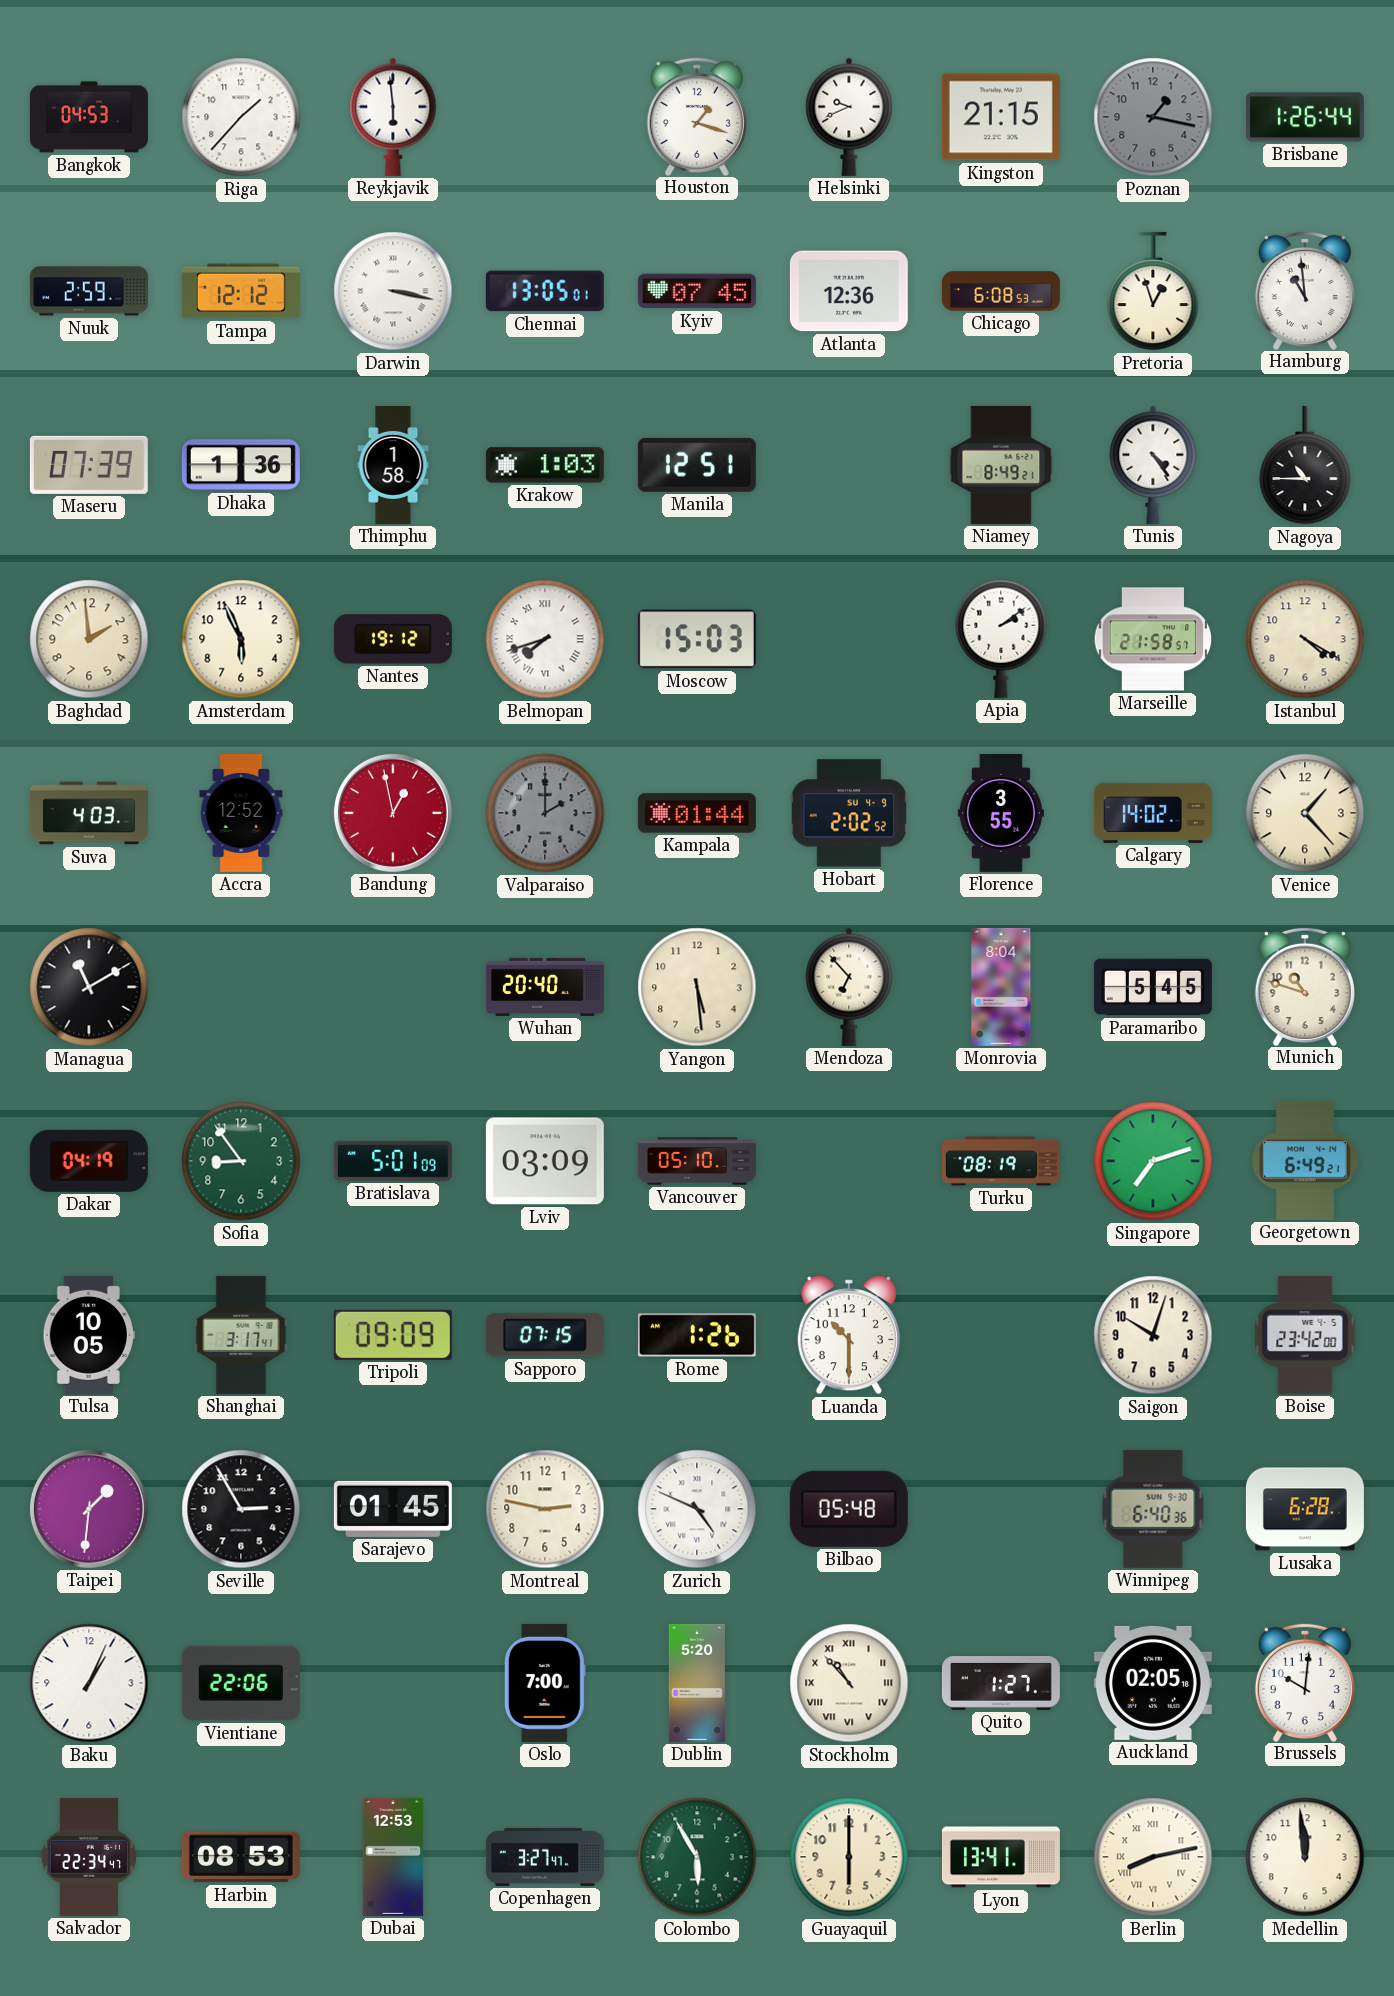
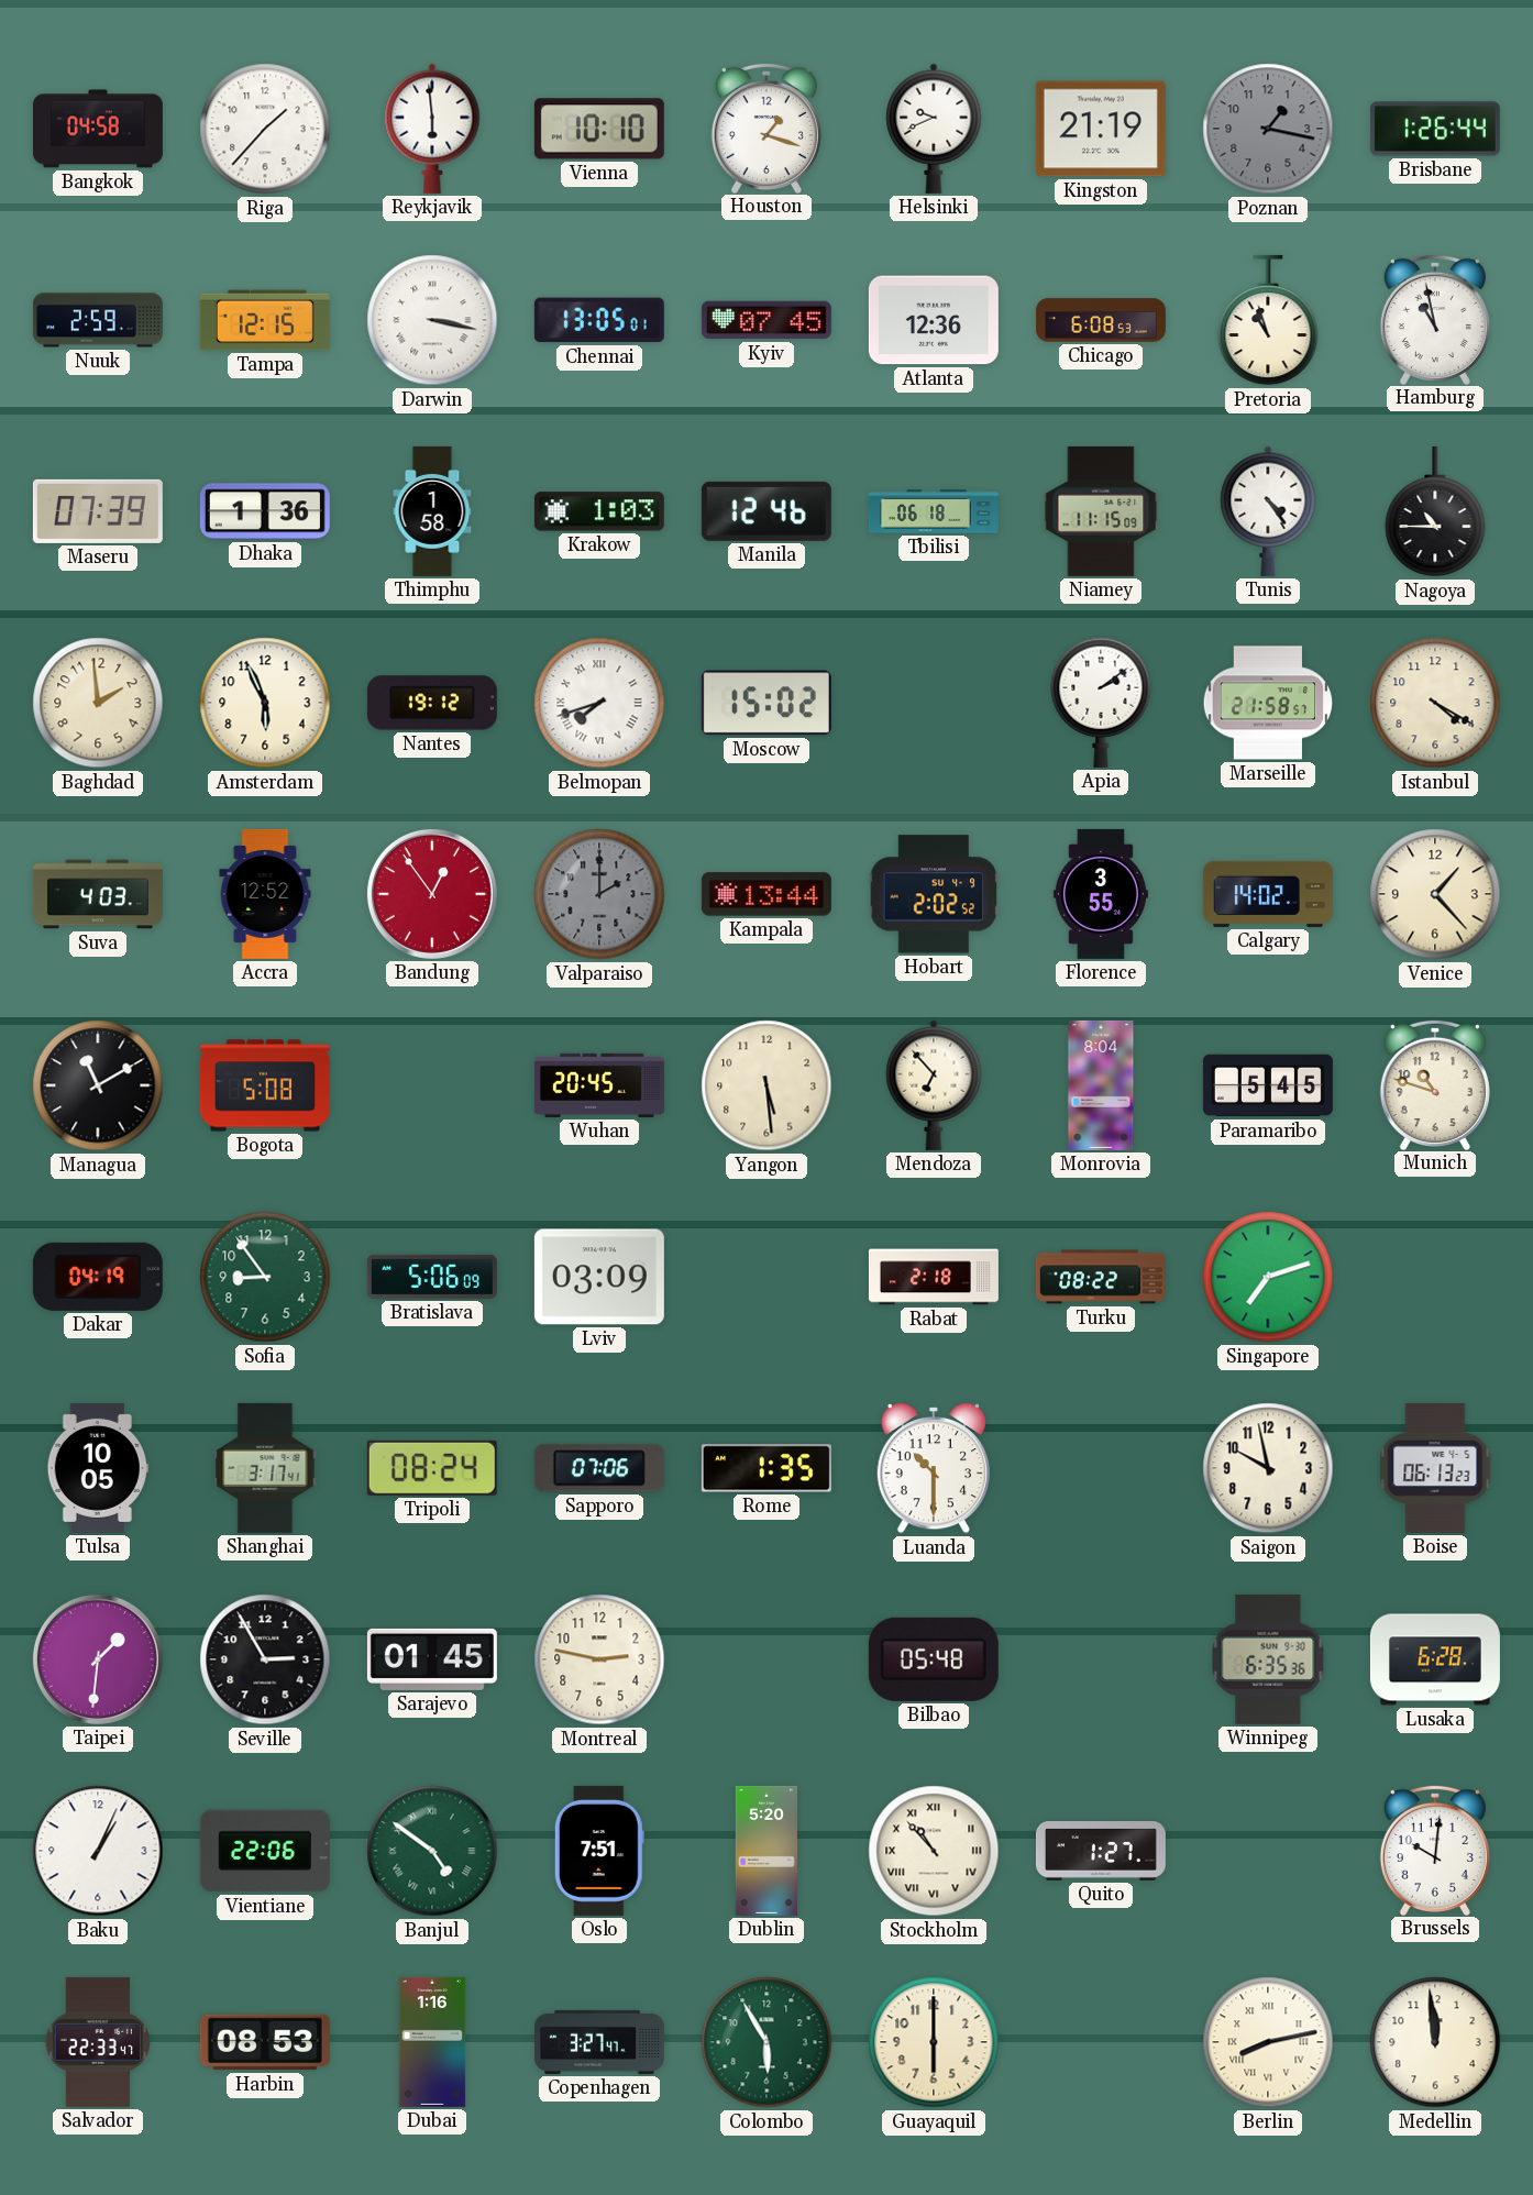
Bangkok: 04:53 -> 04:58 (98, 129)
Vienna: none -> 10:10 (599, 129)
Kingston: 21:15 -> 21:19 (1101, 129)
Tampa: 12:12 -> 12:15 (265, 320)
Pretoria: 12:57 -> 10:57 (1268, 320)
Hamburg: 10:59 -> 10:58 (1435, 319)
Manila: 12:51 -> 12:46 (766, 511)
Tbilisi: none -> 06:18 (934, 511)
Niamey: 8:49 -> 11:15 (1101, 511)
Moscow: 15:03 -> 15:02 (766, 703)
Bandung: 12:58 -> 12:54 (432, 894)
Kampala: 01:44 -> 13:44 (766, 894)
Bogota: none -> 5:08 (265, 1085)
Wuhan: 20:40 -> 20:45 (599, 1085)
Bratislava: 5:01 -> 5:06 (432, 1277)
Vancouver: 05:10 -> none (697, 1161)
Rabat: none -> 2:18 (934, 1277)
Turku: 08:19 -> 08:22 (1101, 1277)
Georgetown: 6:49 -> none (1305, 1161)
Tripoli: 09:09 -> 08:24 (432, 1468)
Sapporo: 07:15 -> 07:06 (599, 1468)
Rome: 1:26 -> 1:35 (766, 1468)
Saigon: 10:03 -> 9:58 (1268, 1468)
Boise: 23:42 -> 06:13 (1435, 1468)
Zurich: 4:49 -> none (697, 1509)
Winnipeg: 6:40 -> 6:35 (1268, 1659)
Banjul: none -> 4:51 (432, 1851)
Oslo: 7:00 -> 7:51 (599, 1851)
Auckland: 02:05 -> none (1153, 1683)
Salvador: 22:34 -> 22:33 (98, 2042)
Dubai: 12:53 -> 1:16 (432, 2042)
Lyon: 13:41 -> none (1001, 1857)
